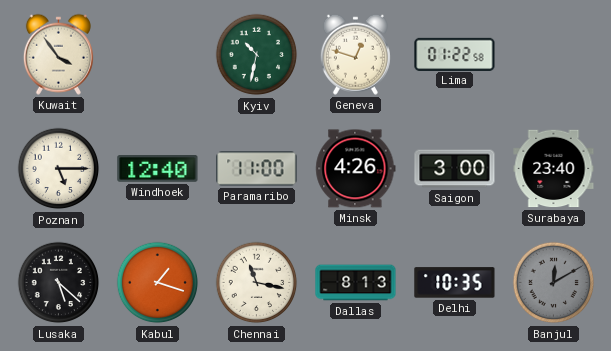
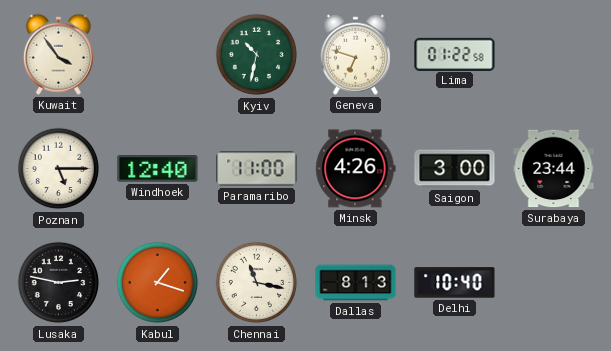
Geneva: 12:48 -> 6:48 (355, 54)
Surabaya: 23:40 -> 23:44 (554, 169)
Lusaka: 5:22 -> 2:47 (59, 283)
Delhi: 10:35 -> 10:40 (455, 283)
Banjul: 12:10 -> none (554, 283)
